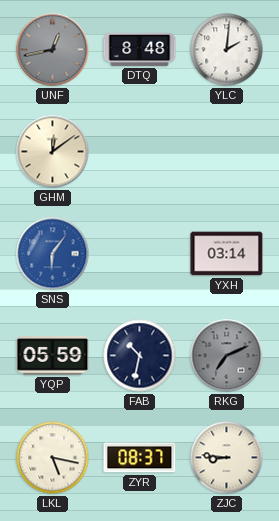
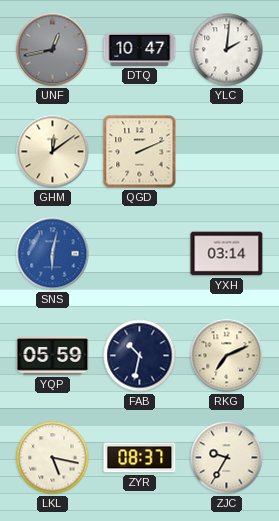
DTQ: 8:48 -> 10:47 (140, 49)
QGD: none -> 2:11 (140, 152)
SNS: 6:06 -> 6:02 (53, 254)
RKG dial: grey -> cream (227, 356)
ZJC: 8:46 -> 9:35 (227, 458)
